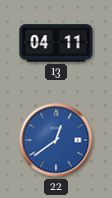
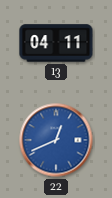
22: 12:39 -> 12:41 (56, 140)
